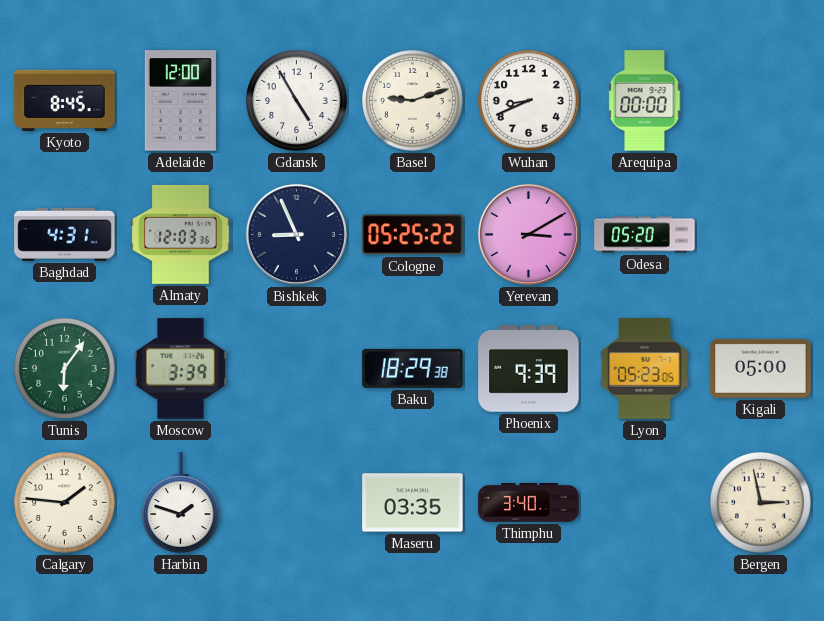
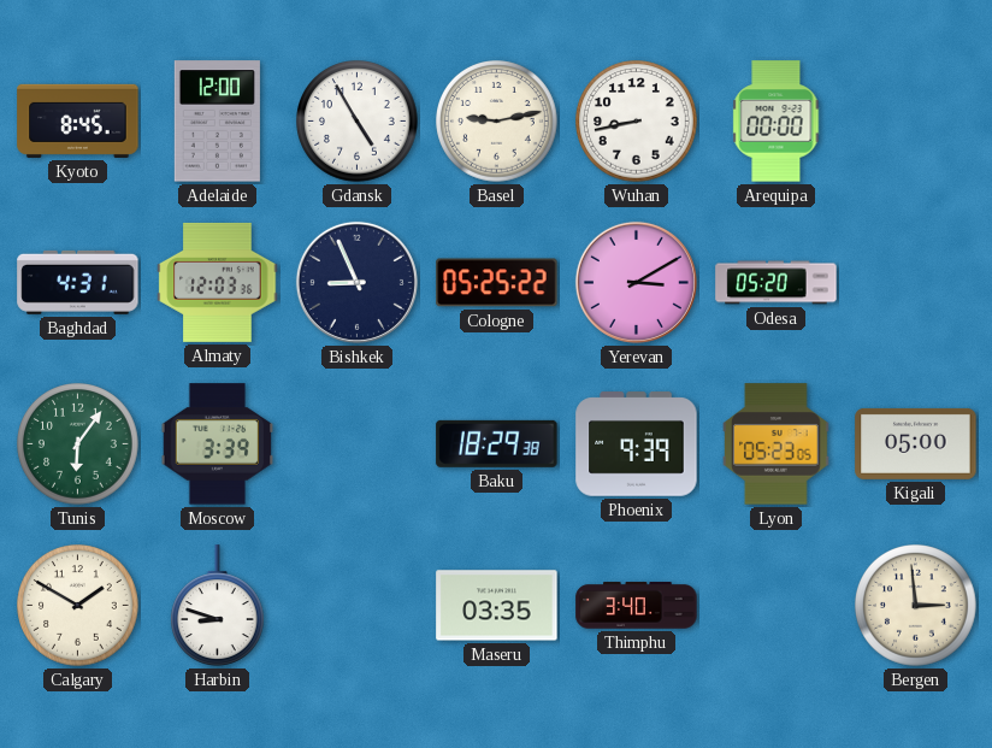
Basel: 9:12 -> 9:13 (497, 122)
Wuhan: 8:41 -> 8:43 (637, 122)
Calgary: 1:46 -> 1:50 (78, 606)
Harbin: 1:48 -> 8:48 (217, 606)
Bergen: 2:58 -> 2:59 (916, 606)
